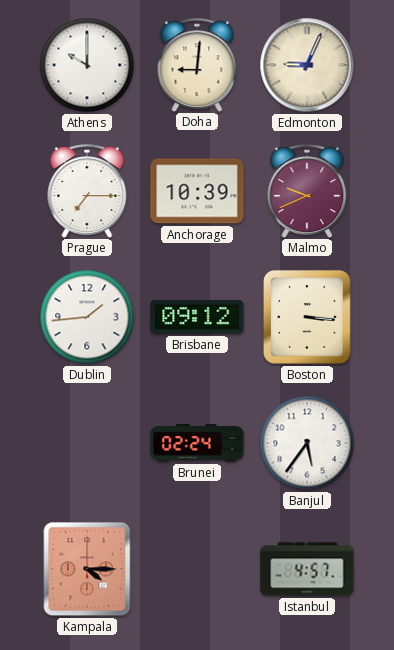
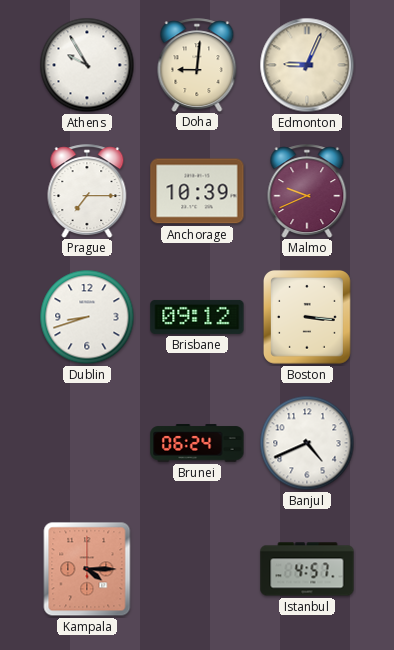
Athens: 10:00 -> 9:55 (87, 65)
Dublin: 1:44 -> 8:42 (87, 317)
Brunei: 02:24 -> 06:24 (197, 443)
Banjul: 5:36 -> 4:41 (307, 443)
